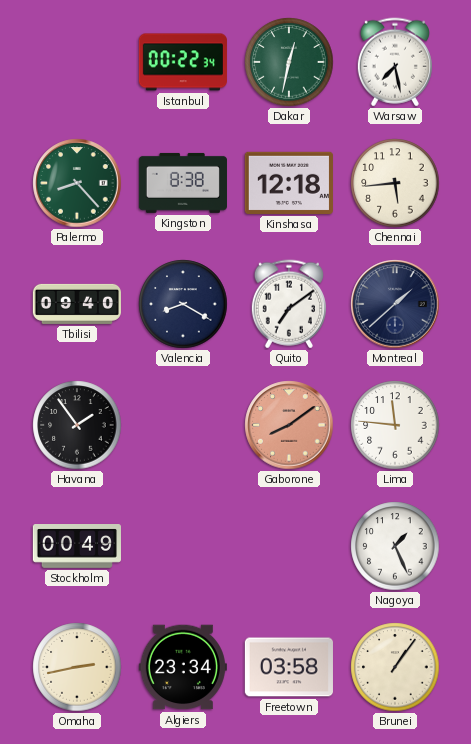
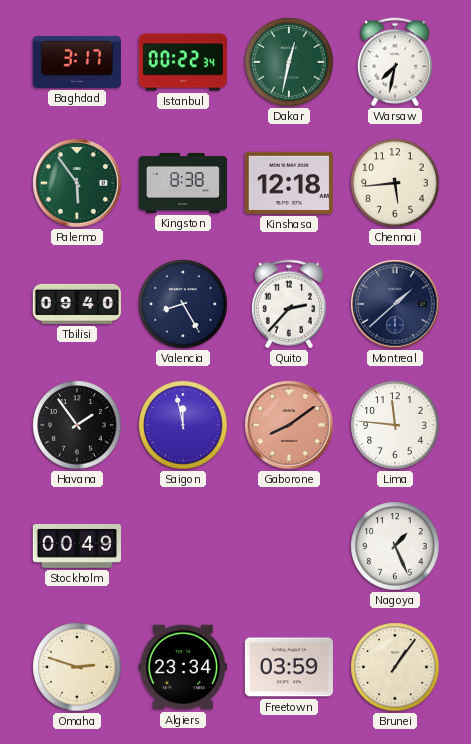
Baghdad: none -> 3:17 (77, 62)
Warsaw: 7:28 -> 7:32 (395, 62)
Palermo: 8:23 -> 5:54 (77, 183)
Valencia: 8:20 -> 8:25 (183, 304)
Quito: 7:09 -> 2:37 (289, 304)
Saigon: none -> 11:58 (183, 425)
Omaha: 2:43 -> 2:48 (77, 667)
Freetown: 03:58 -> 03:59 (289, 667)
